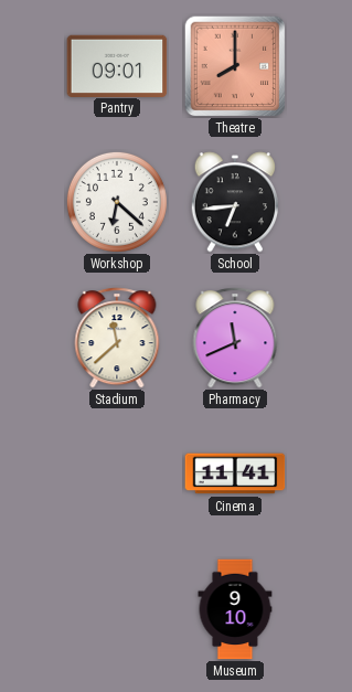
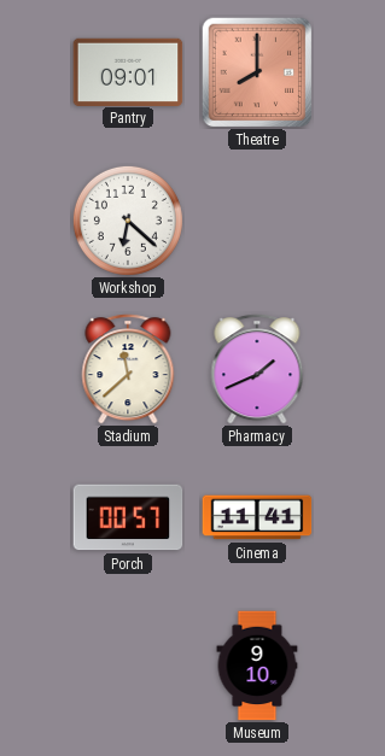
School: 6:44 -> none (234, 202)
Pharmacy: 11:41 -> 1:41 (257, 369)
Porch: none -> 00:57 (128, 517)
